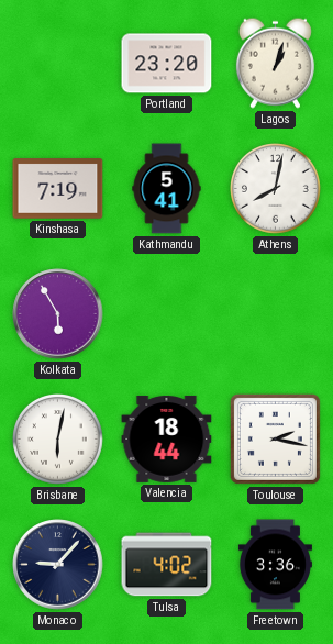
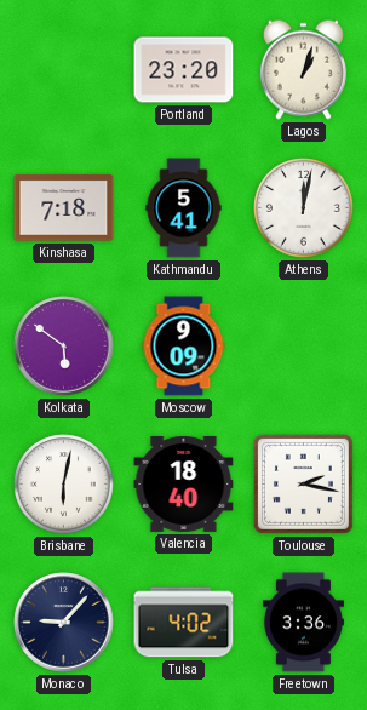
Kinshasa: 7:19 -> 7:18 (64, 208)
Athens: 8:02 -> 12:02 (304, 208)
Kolkata: 5:55 -> 5:51 (64, 347)
Moscow: none -> 9:09 (184, 347)
Valencia: 18:44 -> 18:40 (184, 485)
